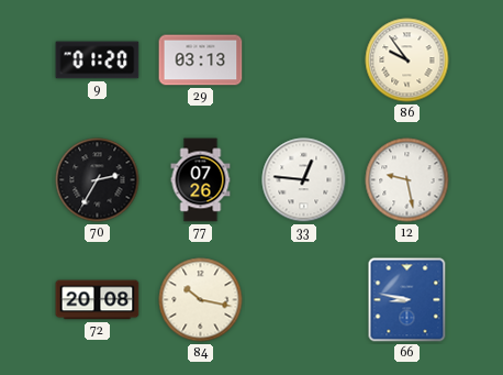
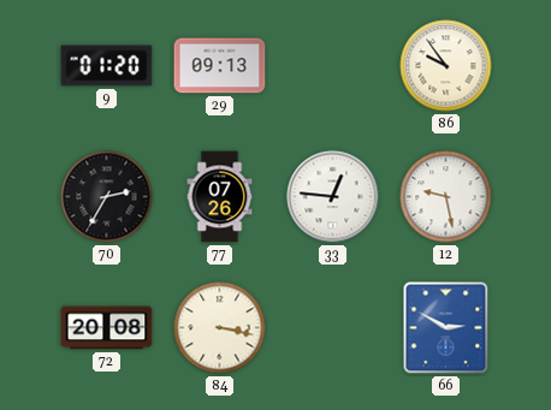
29: 03:13 -> 09:13 (220, 66)
84: 10:17 -> 3:17 (220, 328)
66: 8:47 -> 2:50 (446, 328)
